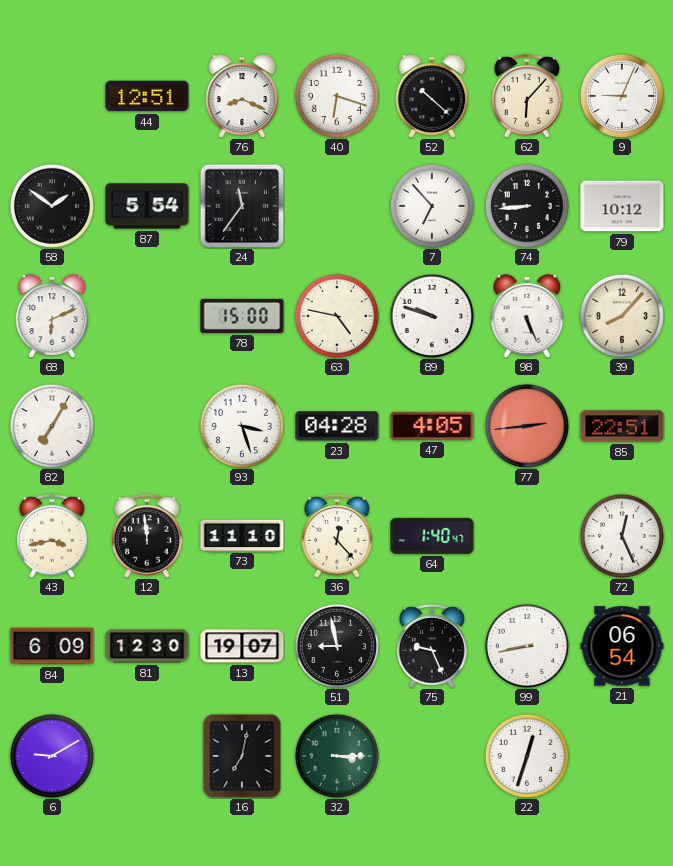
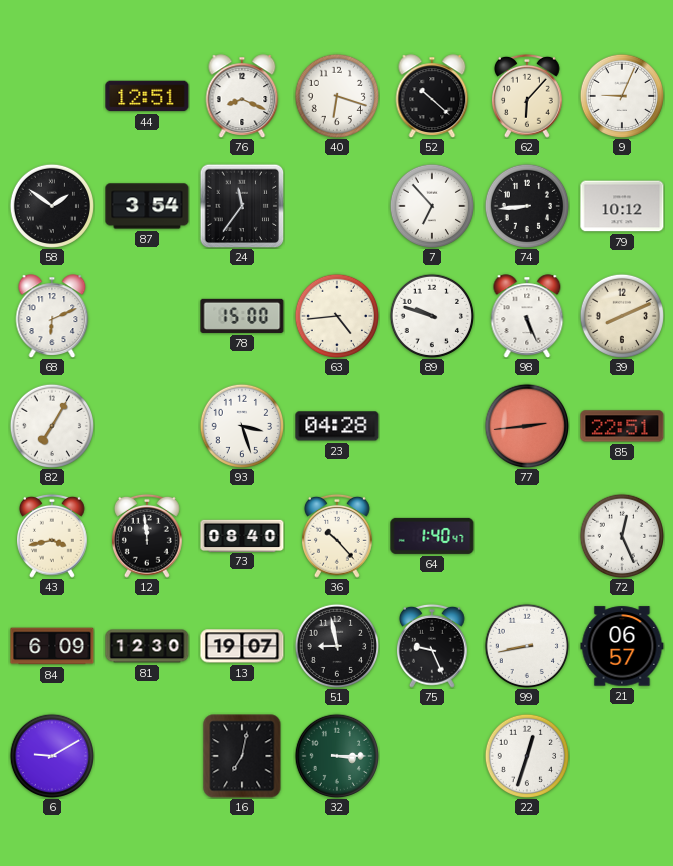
87: 5:54 -> 3:54 (147, 206)
63: 4:47 -> 4:44 (336, 315)
39: 8:07 -> 8:11 (621, 315)
47: 4:05 -> none (432, 426)
73: 11:10 -> 08:40 (242, 535)
36: 12:23 -> 10:23 (338, 536)
21: 06:54 -> 06:57 (622, 646)
